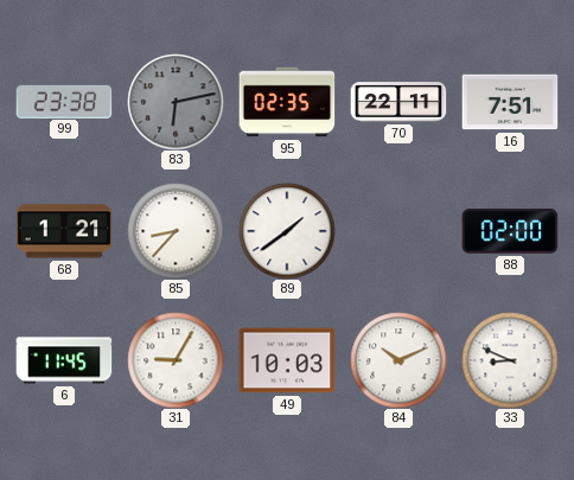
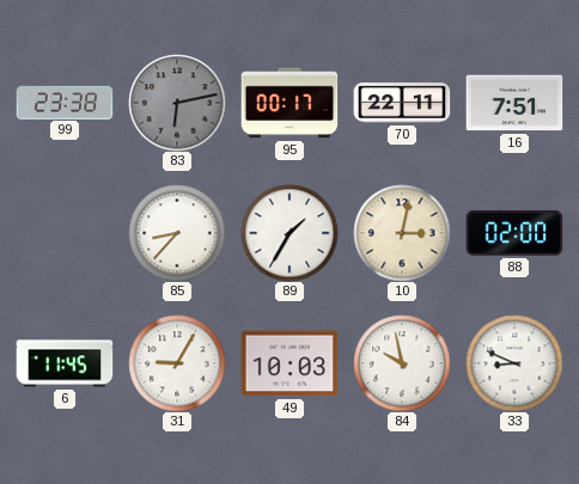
95: 02:35 -> 00:17 (289, 103)
68: 1:21 -> none (64, 231)
89: 1:39 -> 1:35 (289, 233)
10: none -> 3:02 (402, 233)
84: 10:11 -> 9:58 (402, 363)
